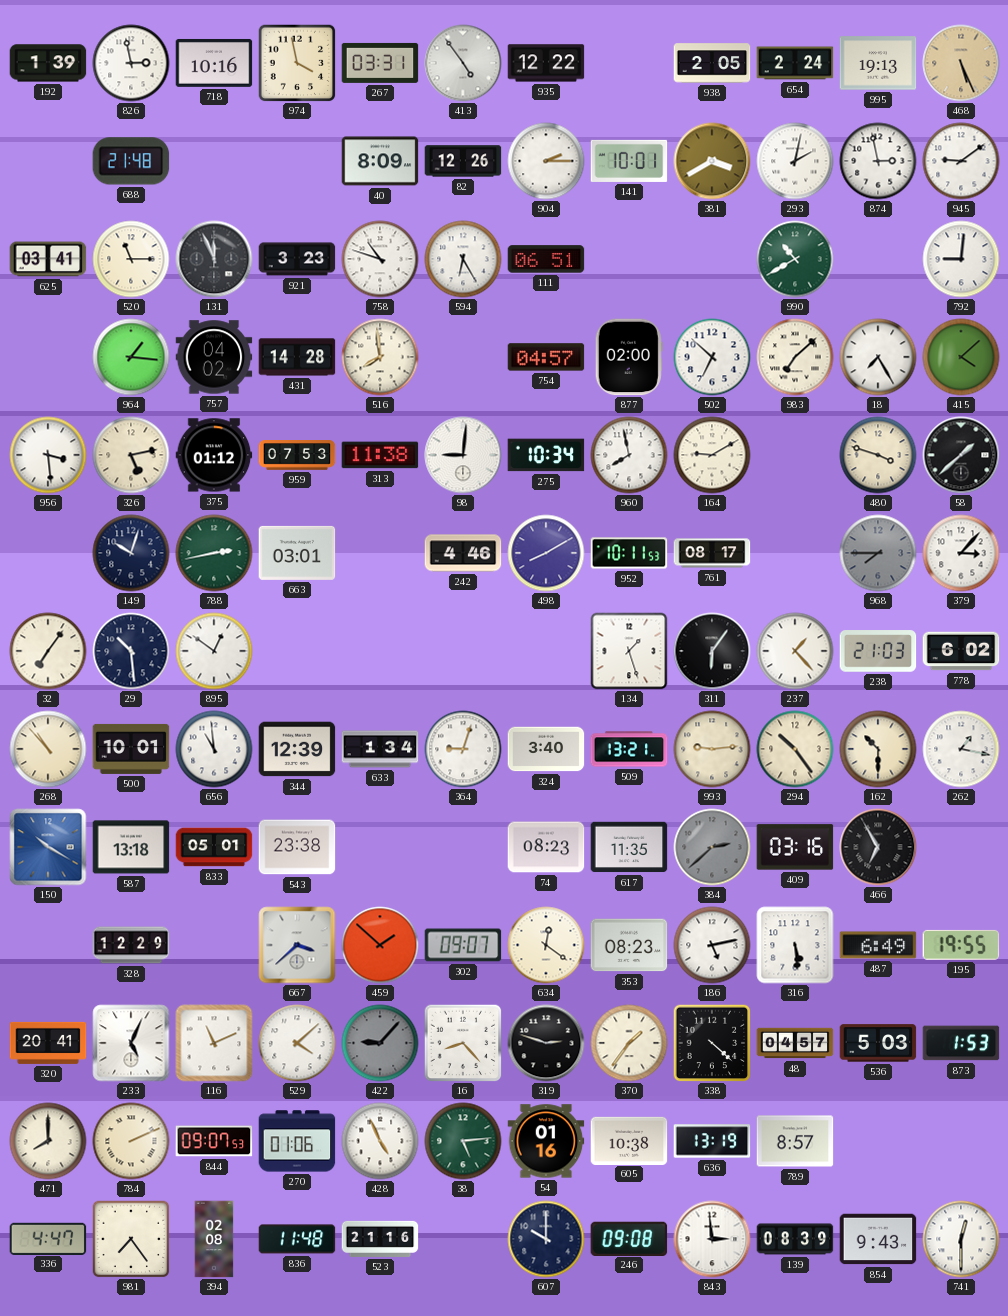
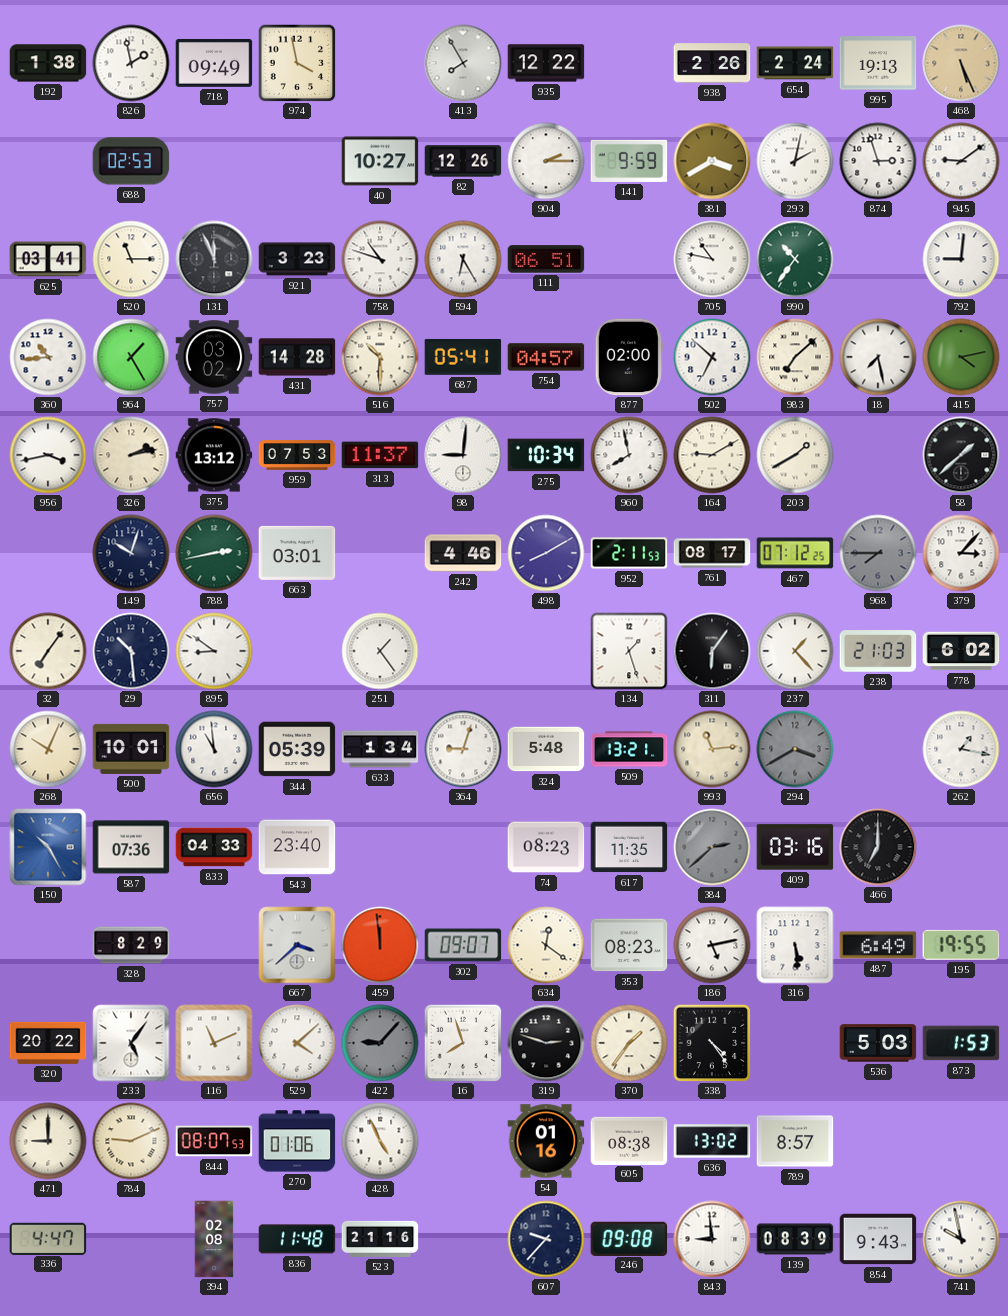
192: 1:39 -> 1:38 (48, 63)
826: 2:58 -> 1:58 (131, 63)
718: 10:16 -> 09:49 (214, 63)
267: 03:31 -> none (380, 63)
413: 4:54 -> 7:55 (463, 63)
938: 2:05 -> 2:26 (712, 63)
688: 21:48 -> 02:53 (131, 161)
40: 8:09 -> 10:27 (380, 161)
141: 10:01 -> 9:59 (629, 161)
874: 2:58 -> 2:57 (878, 161)
705: none -> 10:47 (712, 259)
990: 10:40 -> 10:36 (795, 259)
360: none -> 10:44 (48, 357)
964: 1:16 -> 1:25 (131, 357)
757: 04:02 -> 03:02 (214, 357)
516: 7:59 -> 10:30 (380, 357)
687: none -> 05:41 (463, 357)
18: 7:25 -> 7:28 (878, 357)
415: 4:08 -> 4:13 (961, 357)
956: 3:29 -> 3:43 (48, 455)
326: 5:13 -> 2:13 (131, 455)
375: 01:12 -> 13:12 (214, 455)
313: 11:38 -> 11:37 (380, 455)
203: none -> 1:40 (795, 455)
480: 3:48 -> none (878, 455)
952: 10:11 -> 2:11 (629, 553)
467: none -> 07:12 (795, 553)
895: 12:51 -> 8:51 (214, 651)
251: none -> 1:24 (380, 651)
268: 10:53 -> 10:04 (48, 749)
344: 12:39 -> 05:39 (297, 749)
324: 3:40 -> 5:48 (546, 749)
993: 9:14 -> 11:14 (712, 749)
294: 10:24 -> 3:40 (795, 749)
294 dial: cream -> grey (795, 749)
162: 10:30 -> none (878, 749)
150: 10:20 -> 10:25 (48, 847)
587: 13:18 -> 07:36 (131, 847)
833: 05:01 -> 04:33 (214, 847)
543: 23:38 -> 23:40 (297, 847)
466: 6:55 -> 7:00 (878, 847)
328: 12:29 -> 8:29 (131, 945)
459: 1:52 -> 11:59 (380, 945)
320: 20:41 -> 20:22 (48, 1043)
233: 5:04 -> 5:06 (131, 1043)
16: 8:23 -> 7:57 (463, 1043)
338: 4:22 -> 4:24 (712, 1043)
48: 04:57 -> none (795, 1043)
471: 8:00 -> 9:00 (48, 1141)
784: 2:11 -> 9:11 (131, 1141)
844: 09:07 -> 08:07 (214, 1141)
38: 5:14 -> none (463, 1141)
605: 10:38 -> 08:38 (629, 1140)
636: 13:19 -> 13:02 (712, 1141)
981: 7:24 -> none (131, 1239)
607: 10:00 -> 9:37 (546, 1239)
843: 2:59 -> 8:59 (712, 1239)
741: 12:30 -> 9:58 (961, 1239)
